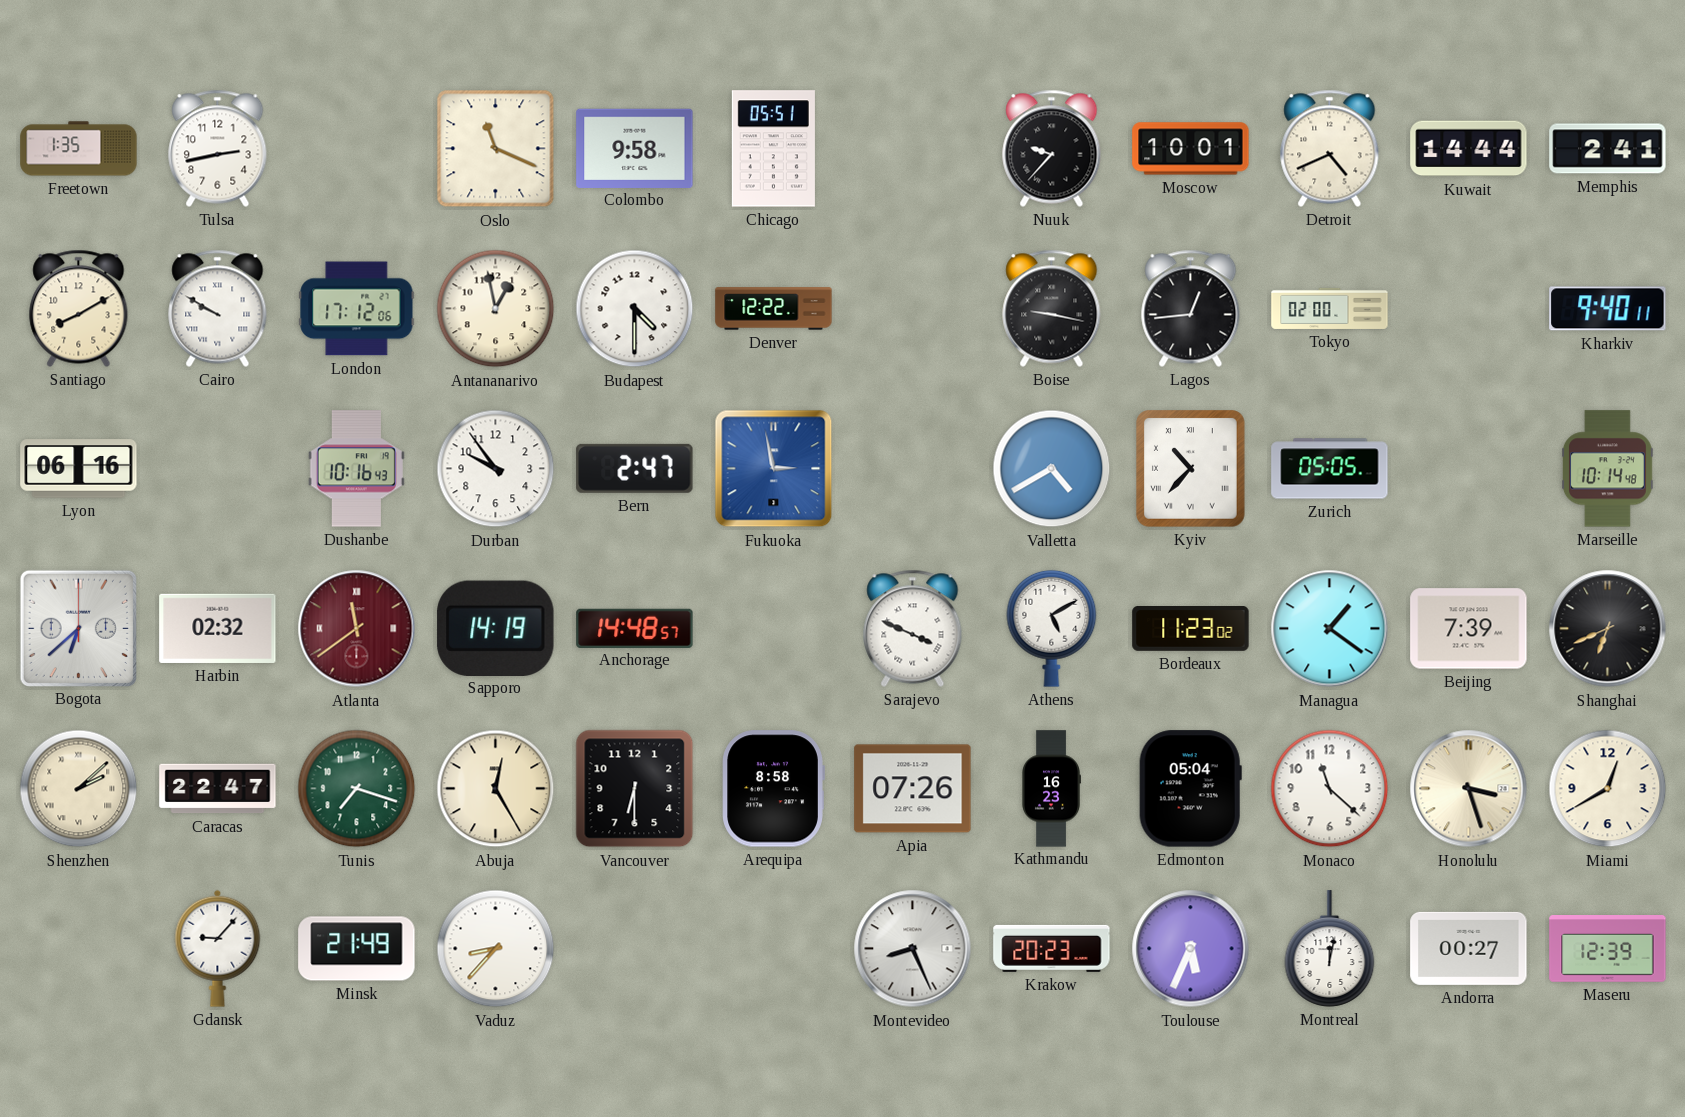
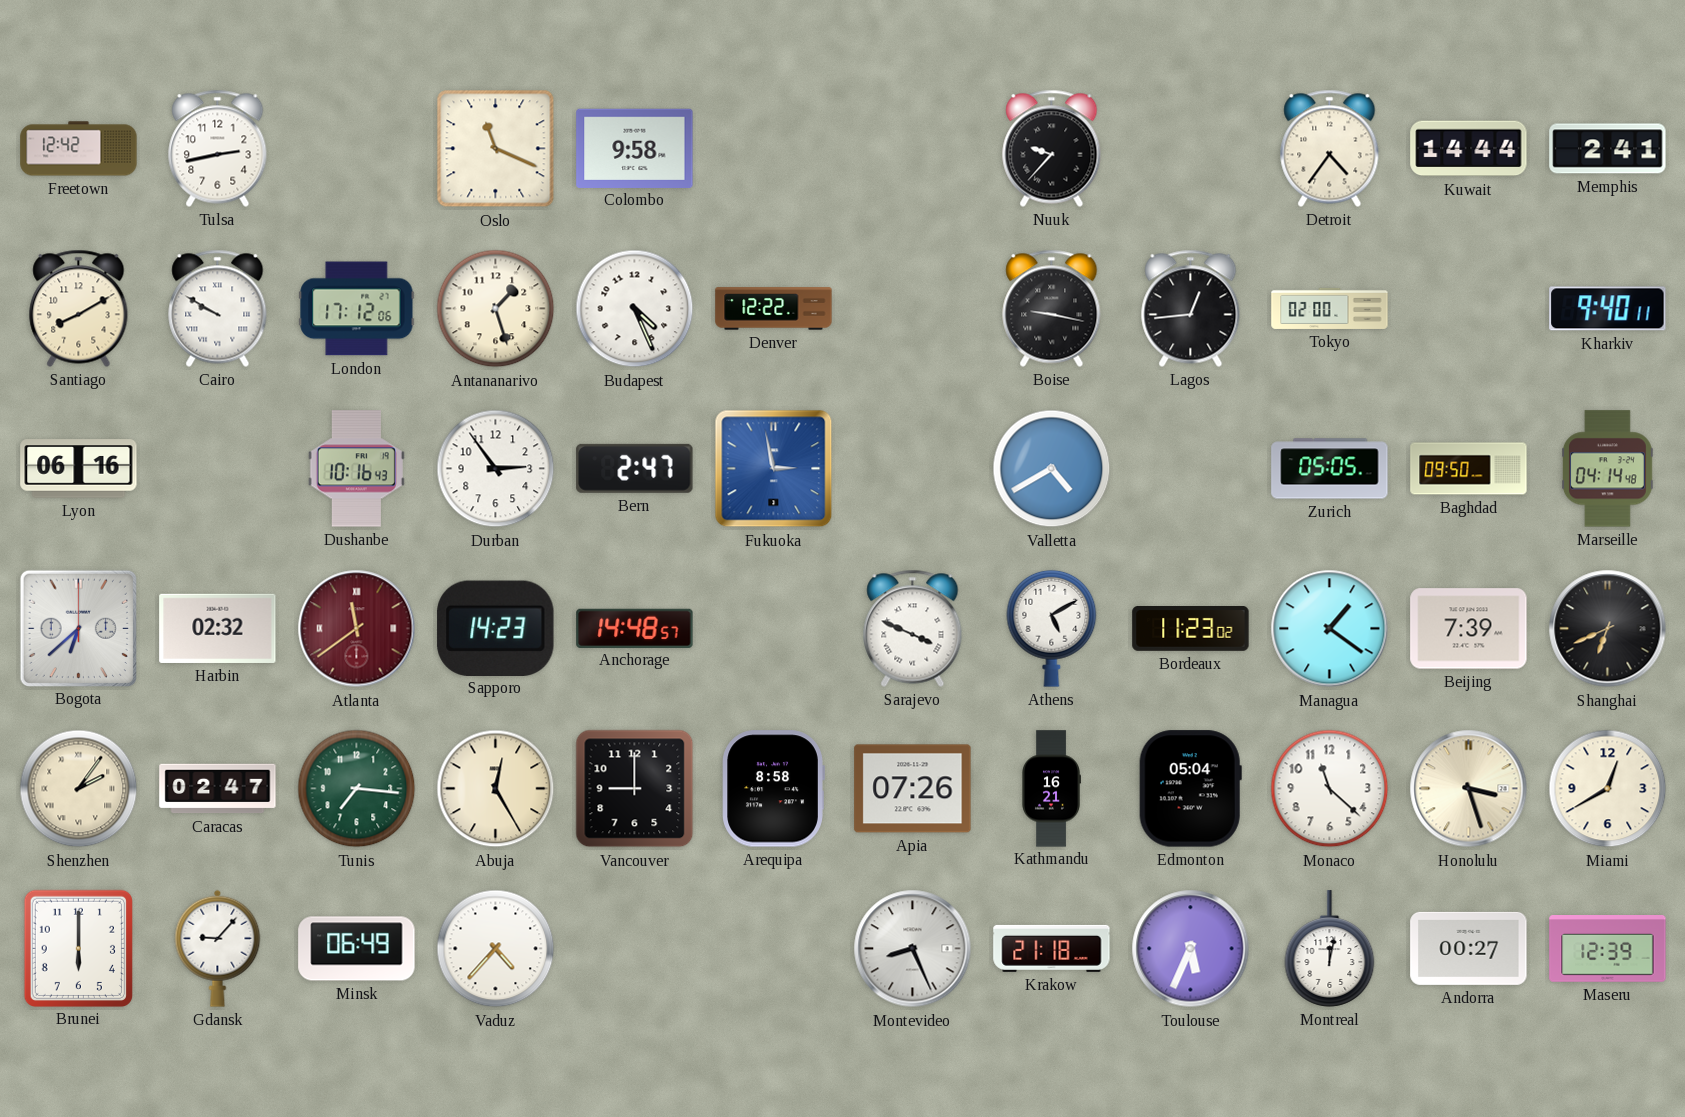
Freetown: 1:35 -> 12:42 (79, 149)
Chicago: 05:51 -> none (773, 149)
Moscow: 10:01 -> none (1191, 149)
Detroit: 4:41 -> 4:36 (1330, 148)
Antananarivo: 12:58 -> 1:27 (496, 309)
Budapest: 4:30 -> 4:26 (635, 309)
Durban: 9:54 -> 2:54 (496, 469)
Kyiv: 10:37 -> none (1191, 469)
Baghdad: none -> 09:50 (1469, 469)
Marseille: 10:14 -> 04:14 (1608, 469)
Sapporo: 14:19 -> 14:23 (496, 628)
Shenzhen: 2:08 -> 2:06 (79, 789)
Caracas: 22:47 -> 02:47 (218, 789)
Tunis: 7:18 -> 7:16 (357, 789)
Vancouver: 6:30 -> 9:00 (635, 789)
Kathmandu: 16:23 -> 16:21 (1051, 789)
Brunei: none -> 6:00 (78, 948)
Minsk: 21:49 -> 06:49 (357, 949)
Vaduz: 8:37 -> 4:37 (496, 949)
Krakow: 20:23 -> 21:18 (1052, 948)
